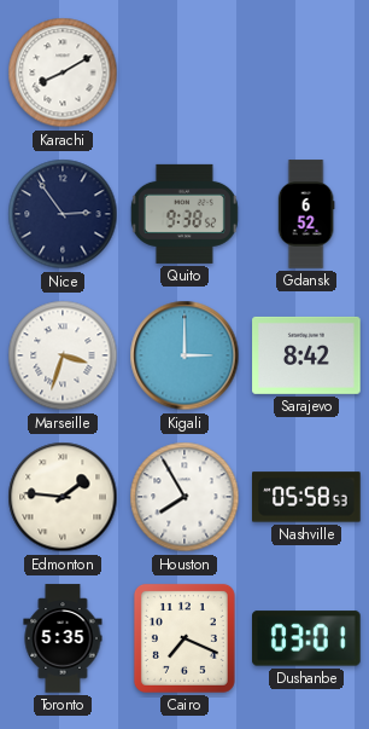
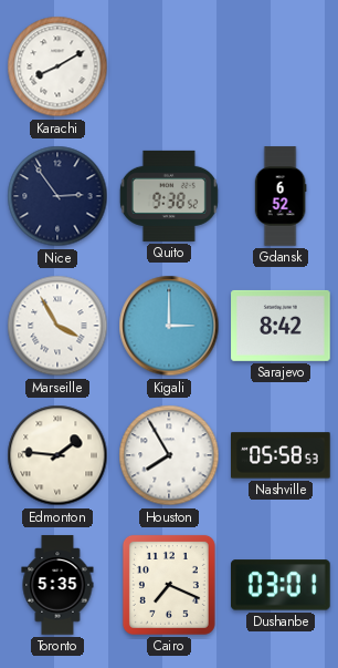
Marseille: 3:33 -> 3:55 (57, 326)
